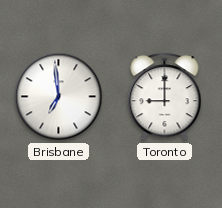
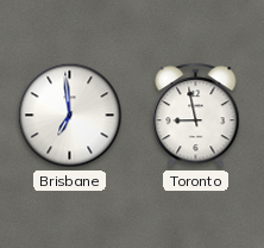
Toronto: 9:00 -> 8:58 (196, 116)
